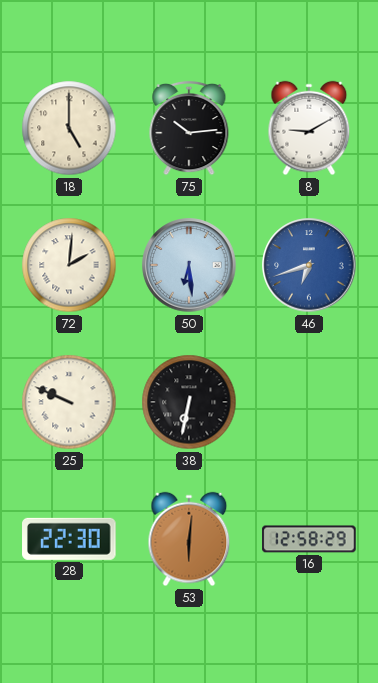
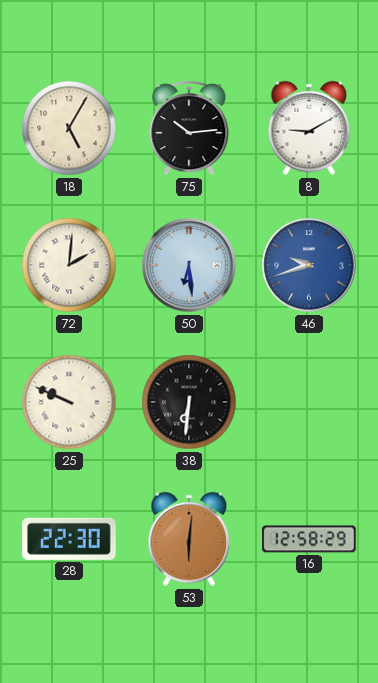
18: 5:00 -> 5:05 (69, 128)
46: 6:42 -> 9:42 (309, 265)
38: 6:32 -> 6:31 (189, 402)
